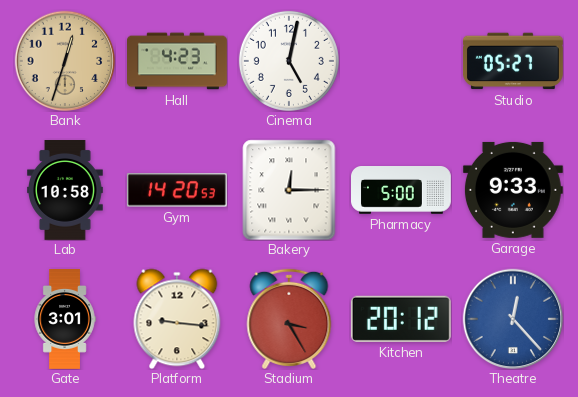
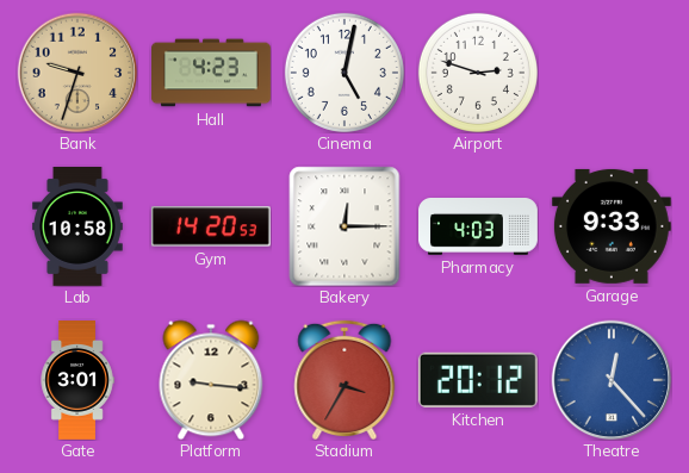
Bank: 12:33 -> 9:33 (77, 73)
Airport: none -> 2:48 (478, 73)
Studio: 05:27 -> none (513, 61)
Pharmacy: 5:00 -> 4:03 (479, 226)
Stadium: 3:25 -> 3:35 (344, 380)
